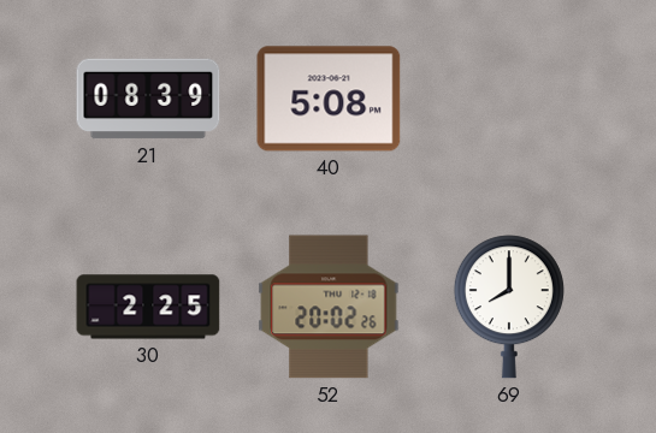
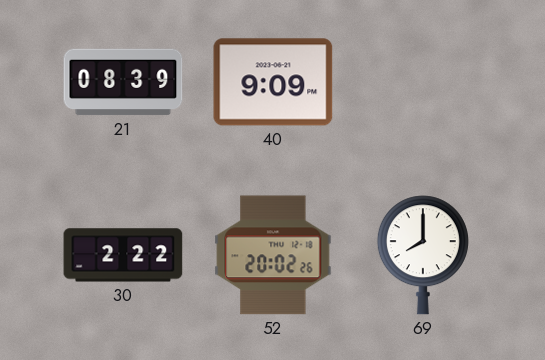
40: 5:08 -> 9:09 (273, 82)
30: 2:25 -> 2:22 (123, 255)
